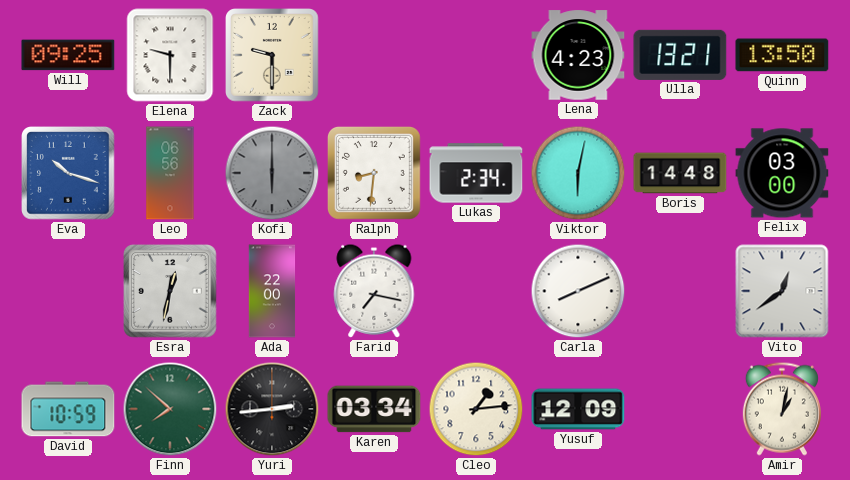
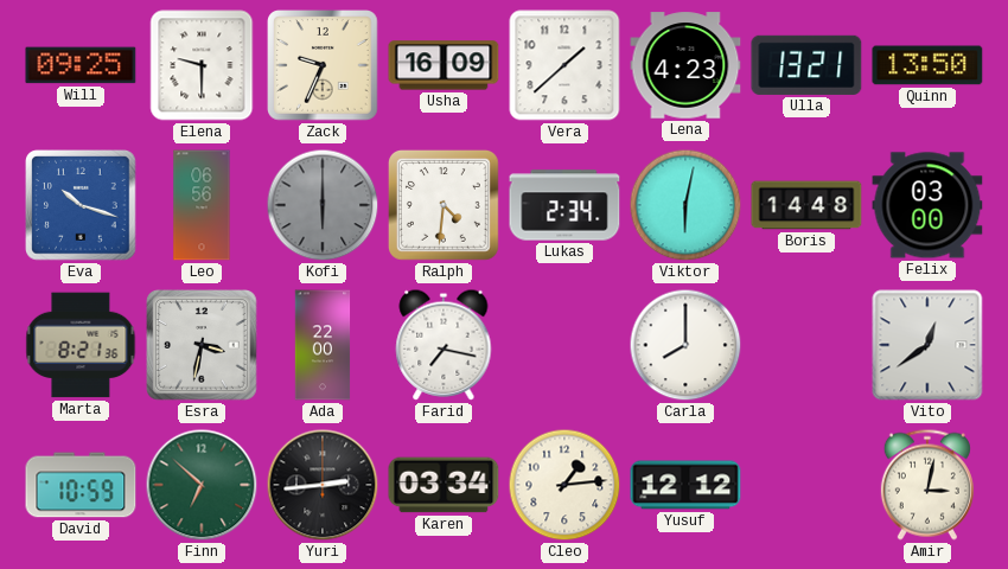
Zack: 9:30 -> 9:34 (323, 65)
Usha: none -> 16:09 (444, 65)
Vera: none -> 1:38 (564, 65)
Ralph: 8:31 -> 4:31 (444, 205)
Marta: none -> 8:21 (81, 345)
Esra: 12:32 -> 3:32 (202, 345)
Carla: 8:11 -> 8:00 (685, 345)
Finn: 7:52 -> 6:52 (202, 485)
Yusuf: 12:09 -> 12:12 (685, 485)
Amir: 1:02 -> 3:02 (927, 485)
